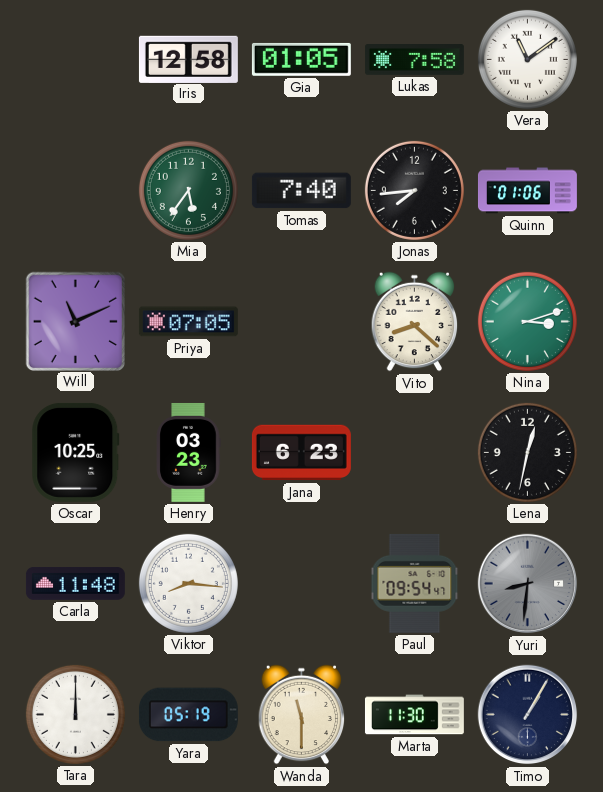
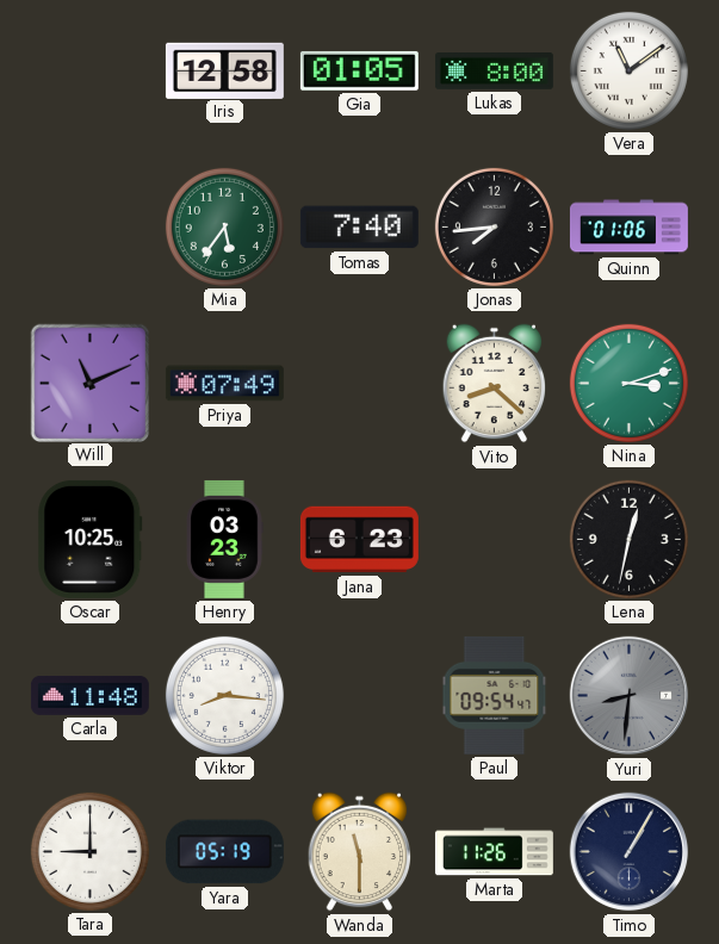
Lukas: 7:58 -> 8:00 (494, 72)
Priya: 07:05 -> 07:49 (224, 384)
Tara: 12:00 -> 9:00 (89, 851)
Marta: 11:30 -> 11:26 (494, 852)
